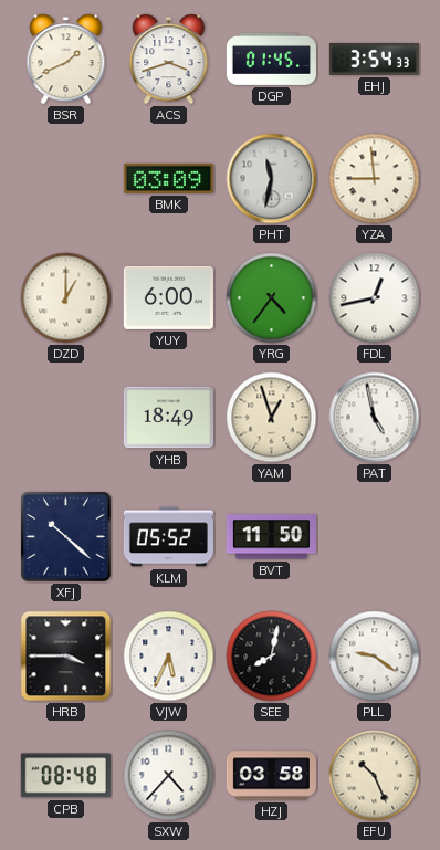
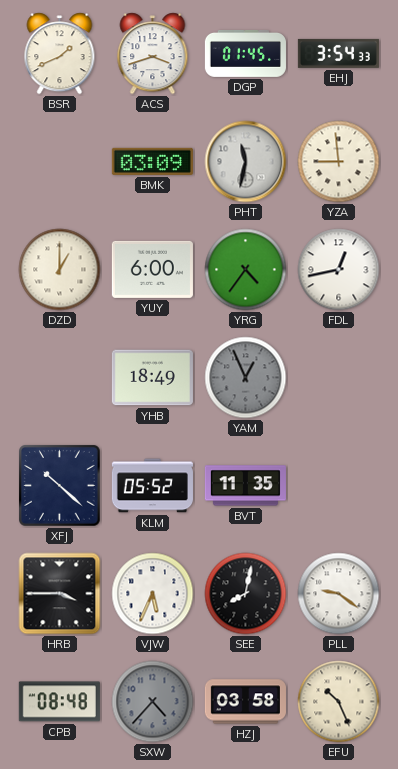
YAM: 12:57 -> 12:56 (246, 378)
YAM dial: cream -> grey (246, 378)
PAT: 4:58 -> none (375, 418)
BVT: 11:50 -> 11:35 (245, 486)
SXW dial: white -> grey (153, 702)
